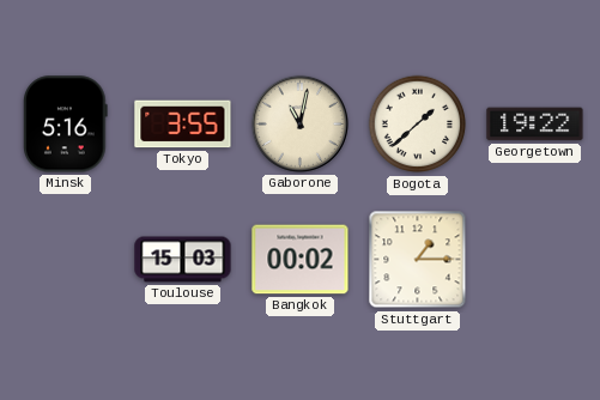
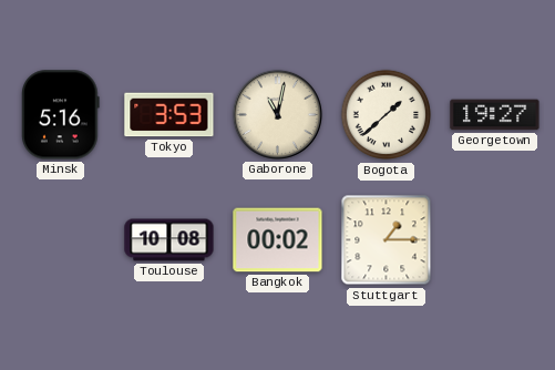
Tokyo: 3:55 -> 3:53 (169, 115)
Georgetown: 19:22 -> 19:27 (495, 115)
Toulouse: 15:03 -> 10:08 (169, 240)
